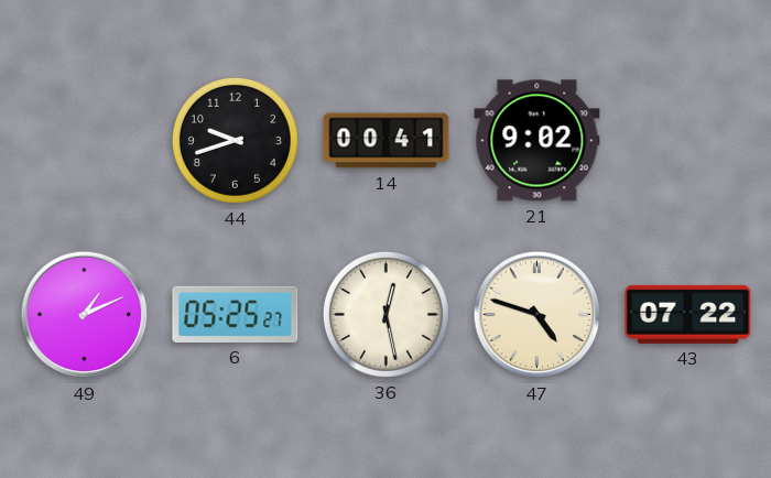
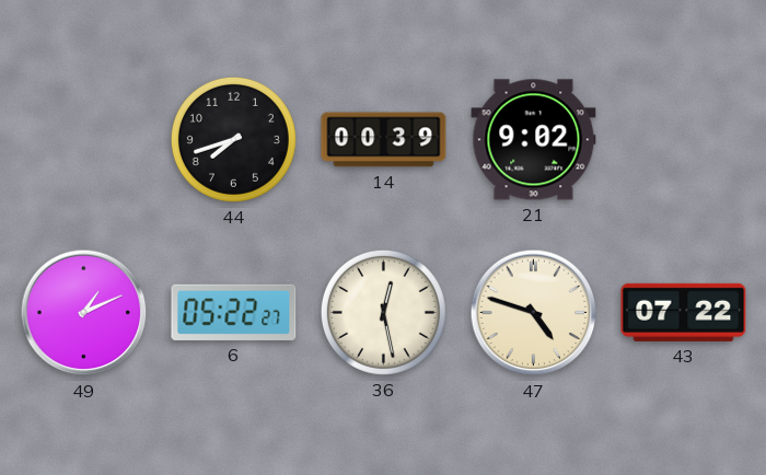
44: 9:42 -> 7:42 (233, 139)
14: 00:41 -> 00:39 (384, 140)
6: 05:25 -> 05:22 (234, 312)
